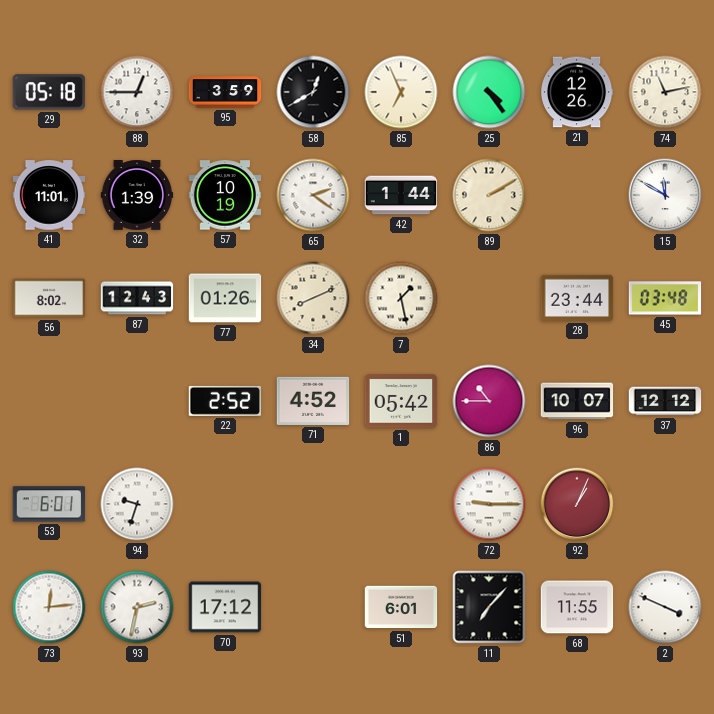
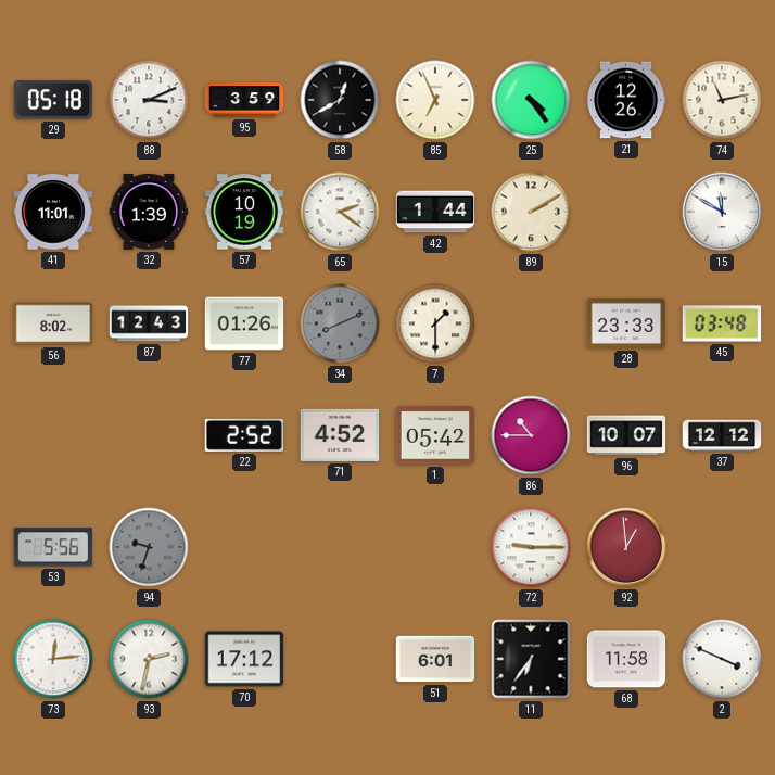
88: 12:45 -> 3:11 (149, 100)
34 dial: cream -> grey (340, 323)
7: 1:28 -> 1:30 (435, 323)
28: 23:44 -> 23:33 (626, 323)
53: 6:01 -> 5:56 (53, 547)
94 dial: white -> grey (149, 547)
92: 1:04 -> 12:59 (626, 547)
11: 7:07 -> 6:36 (531, 659)
68: 11:55 -> 11:58 (626, 659)
